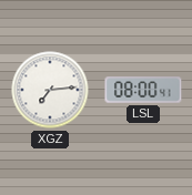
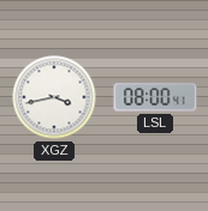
XGZ: 7:14 -> 3:43 (54, 97)
